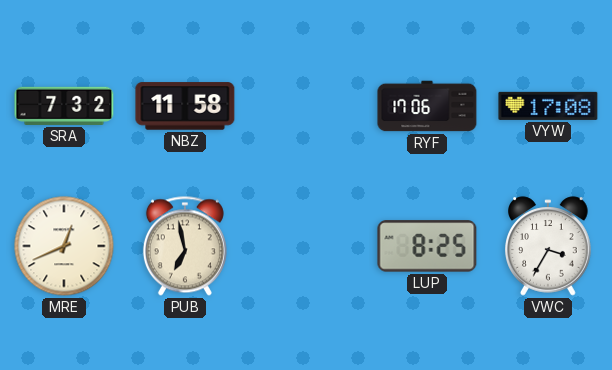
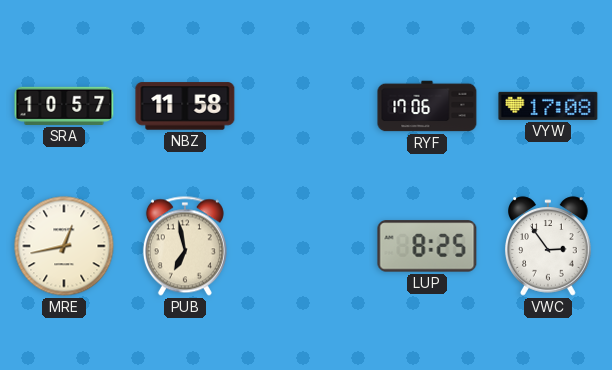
SRA: 7:32 -> 10:57 (64, 106)
MRE: 12:41 -> 12:43 (64, 246)
VWC: 3:35 -> 2:54 (548, 246)
